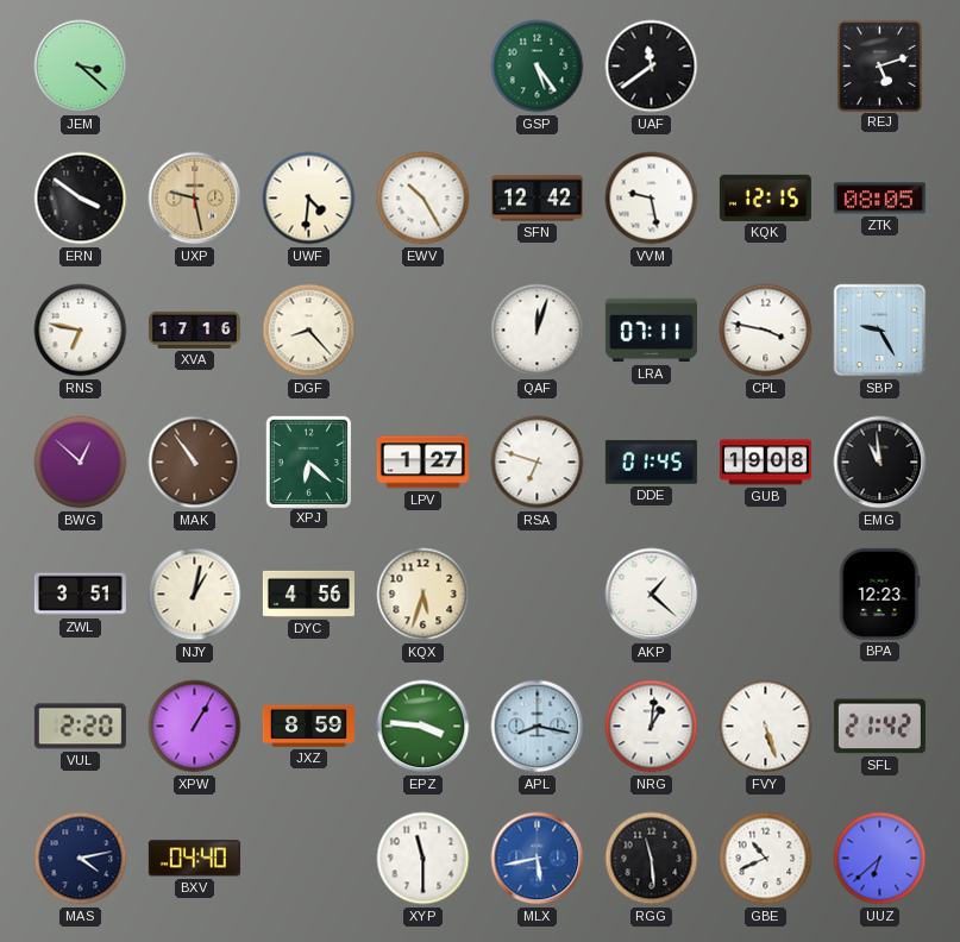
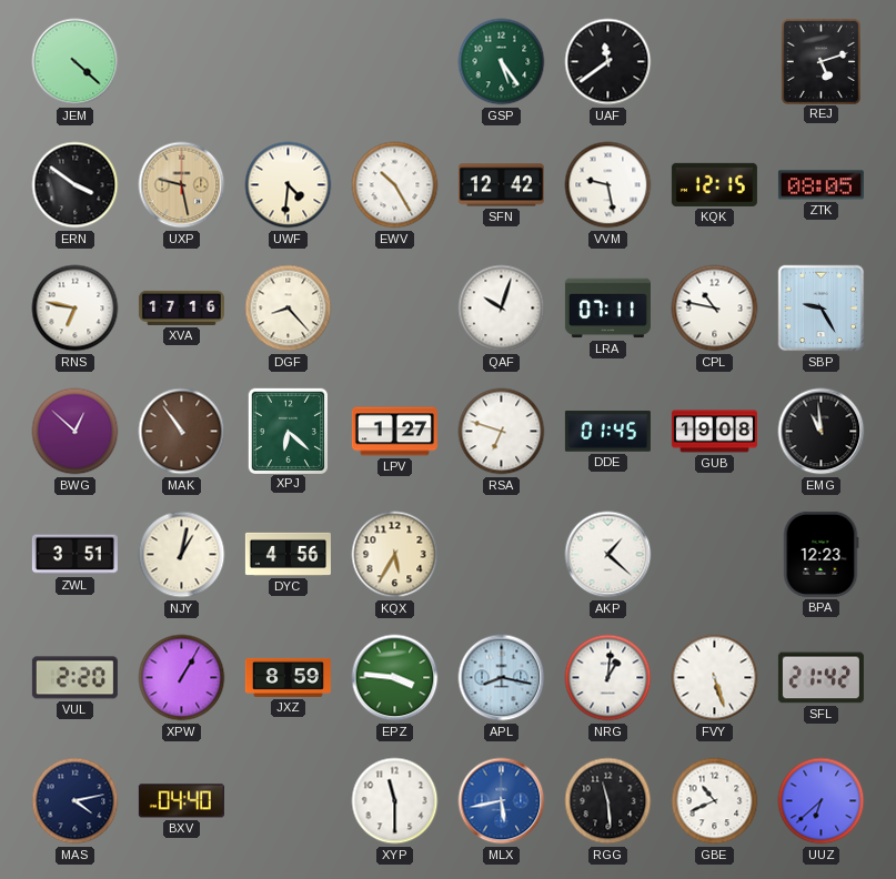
JEM: 3:22 -> 4:22 (75, 62)
QAF: 12:03 -> 10:03 (502, 309)
CPL: 3:47 -> 10:47 (715, 309)
KQX: 5:33 -> 5:35 (395, 555)
